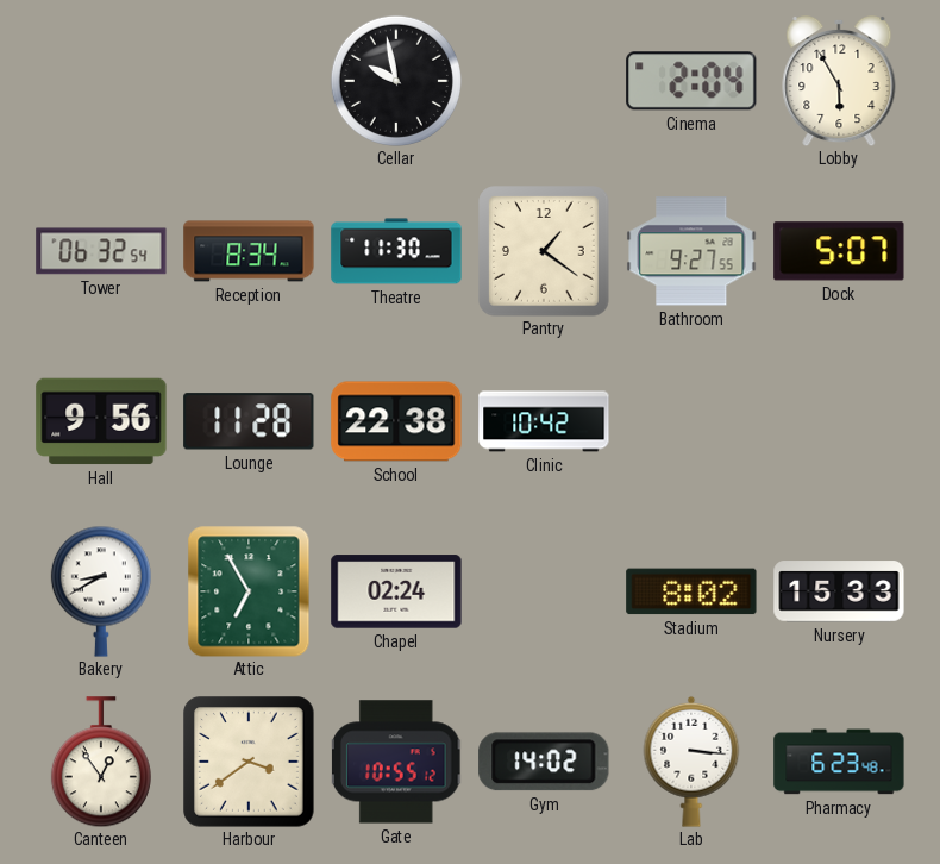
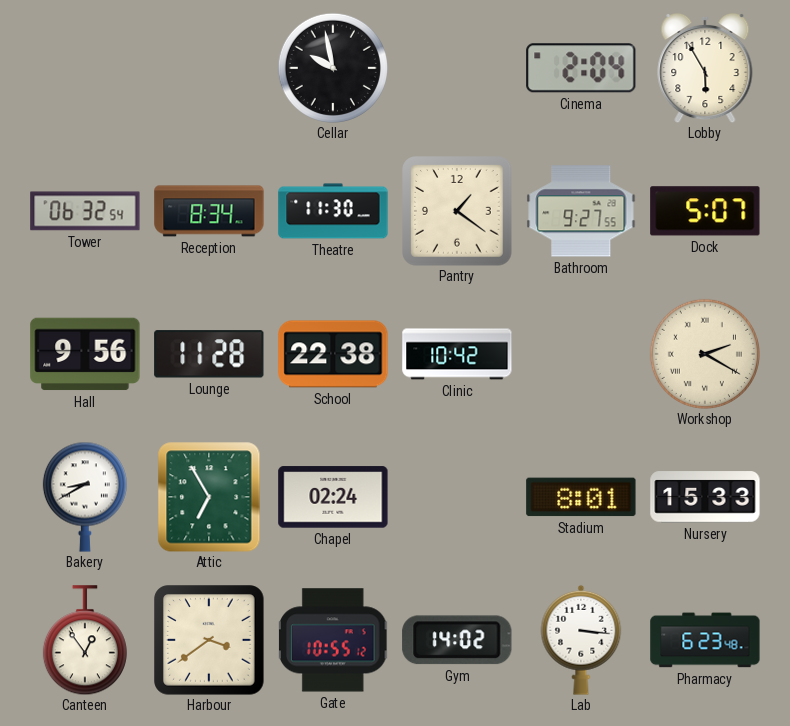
Workshop: none -> 2:20 (705, 354)
Stadium: 8:02 -> 8:01 (581, 497)
